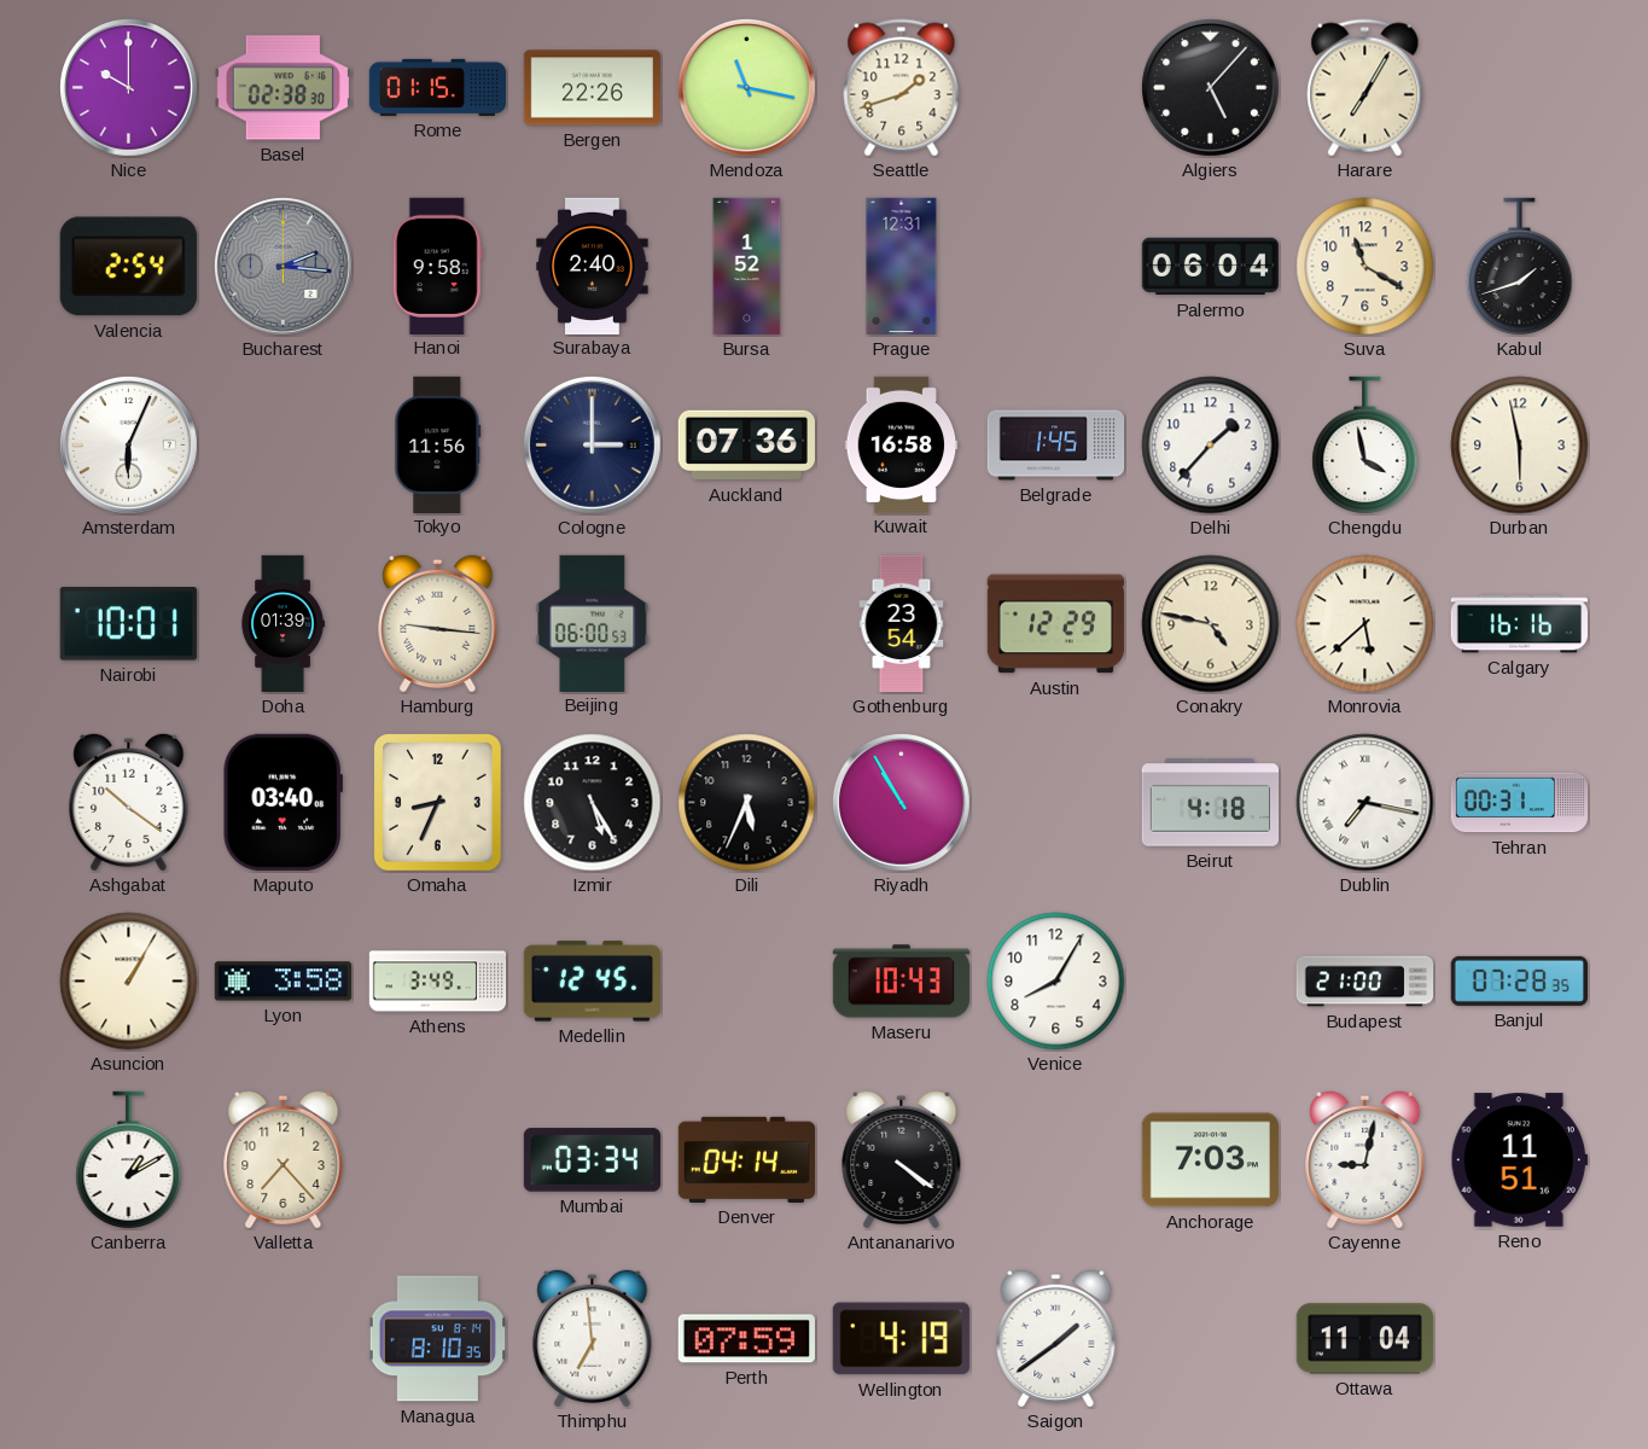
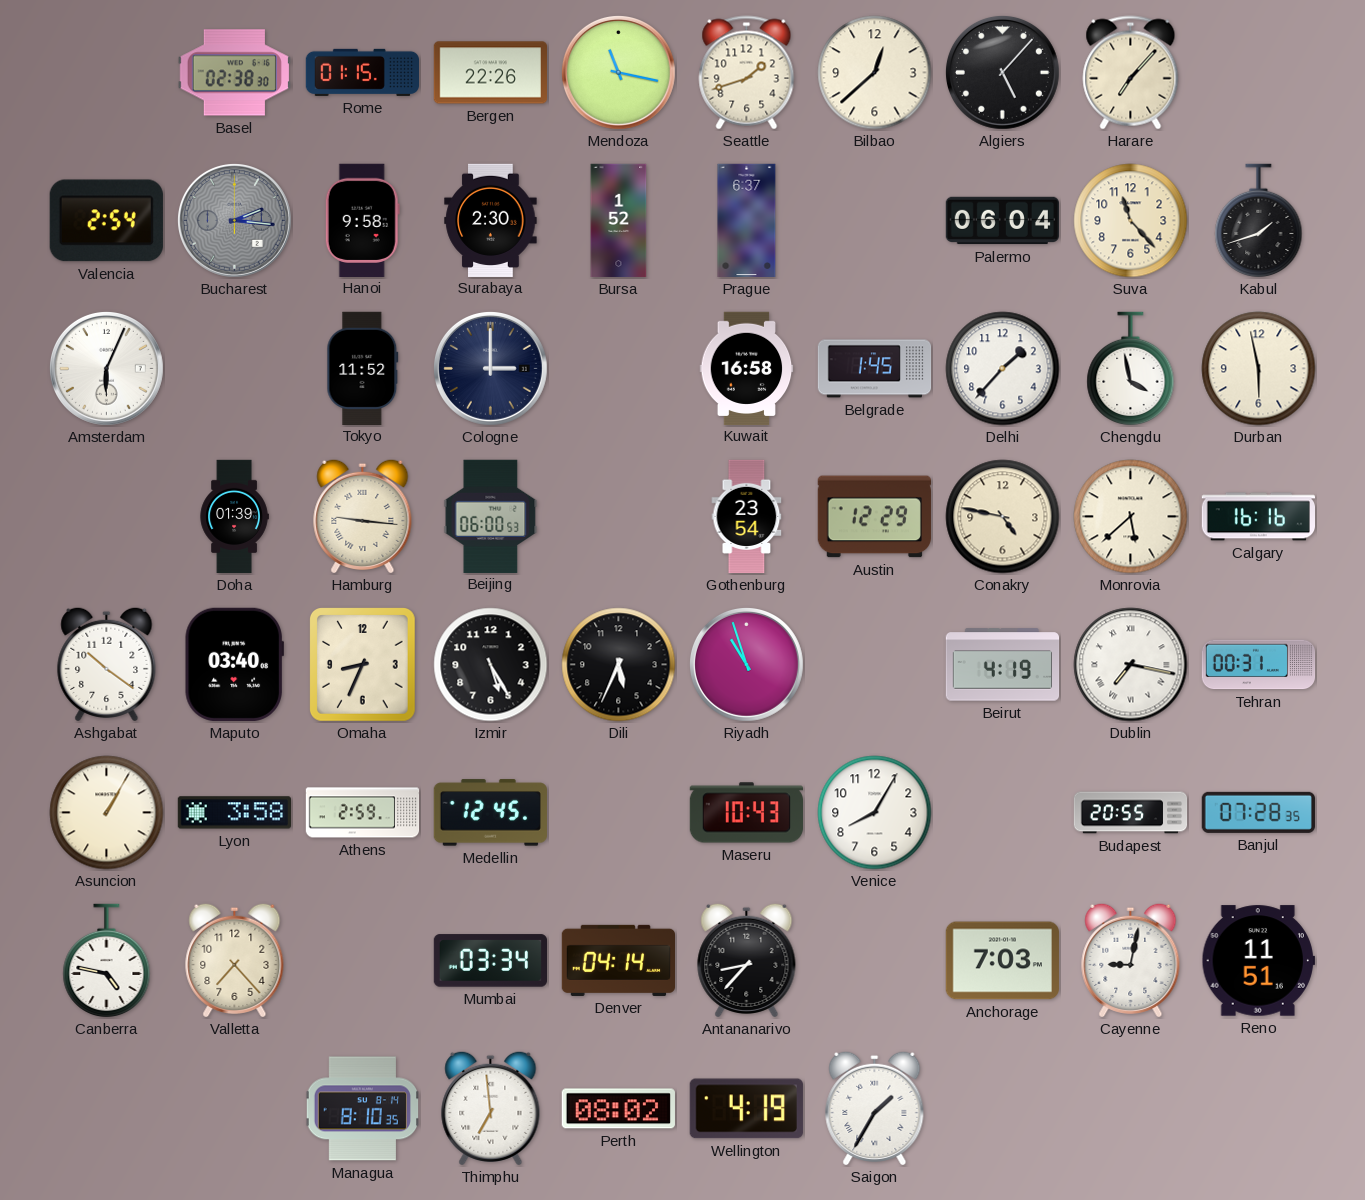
Nice: 10:00 -> none (128, 87)
Bilbao: none -> 12:38 (875, 73)
Harare: 7:05 -> 7:07 (1131, 73)
Surabaya: 2:40 -> 2:30 (491, 220)
Prague: 12:31 -> 6:37 (747, 221)
Suva: 11:20 -> 11:23 (1131, 221)
Tokyo: 11:56 -> 11:52 (363, 368)
Auckland: 07:36 -> none (746, 446)
Nairobi: 10:01 -> none (128, 624)
Riyadh: 10:55 -> 10:57 (746, 664)
Beirut: 4:18 -> 4:19 (1003, 665)
Athens: 3:49 -> 2:59 (363, 813)
Budapest: 21:00 -> 20:55 (1131, 813)
Canberra: 1:10 -> 4:47 (107, 961)
Antananarivo: 4:21 -> 8:37 (747, 960)
Perth: 07:59 -> 08:02 (618, 1109)
Saigon: 1:39 -> 1:35 (875, 1108)
Ottawa: 11:04 -> none (1364, 1339)
